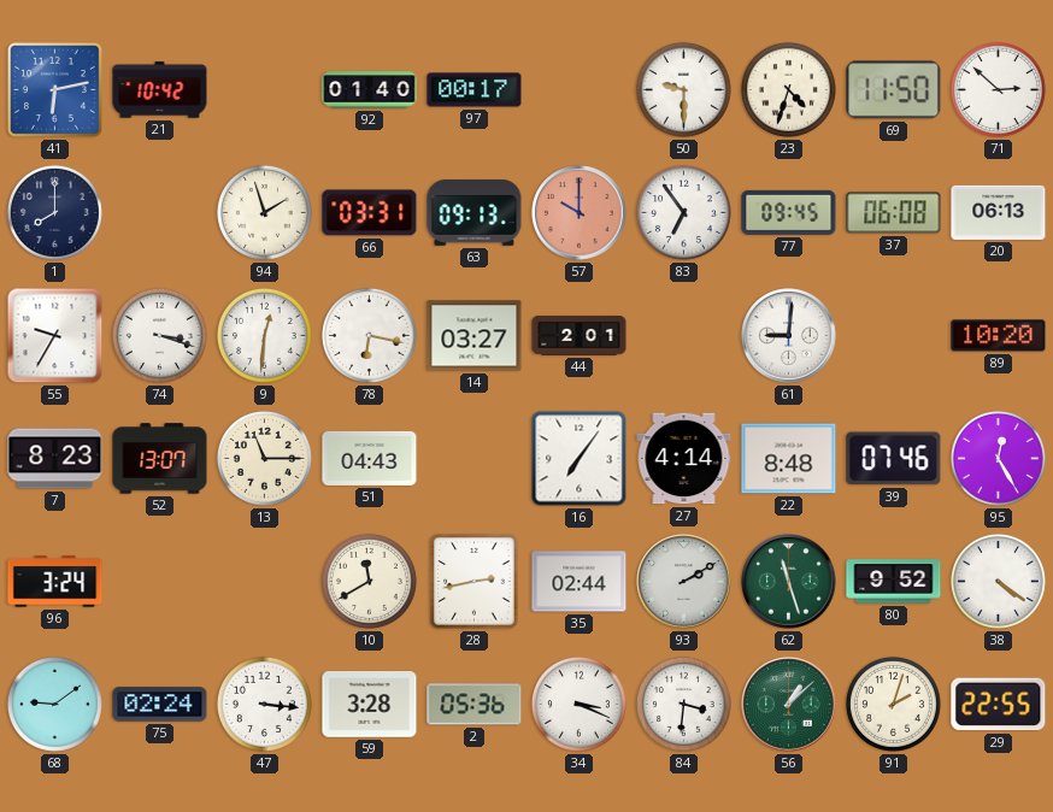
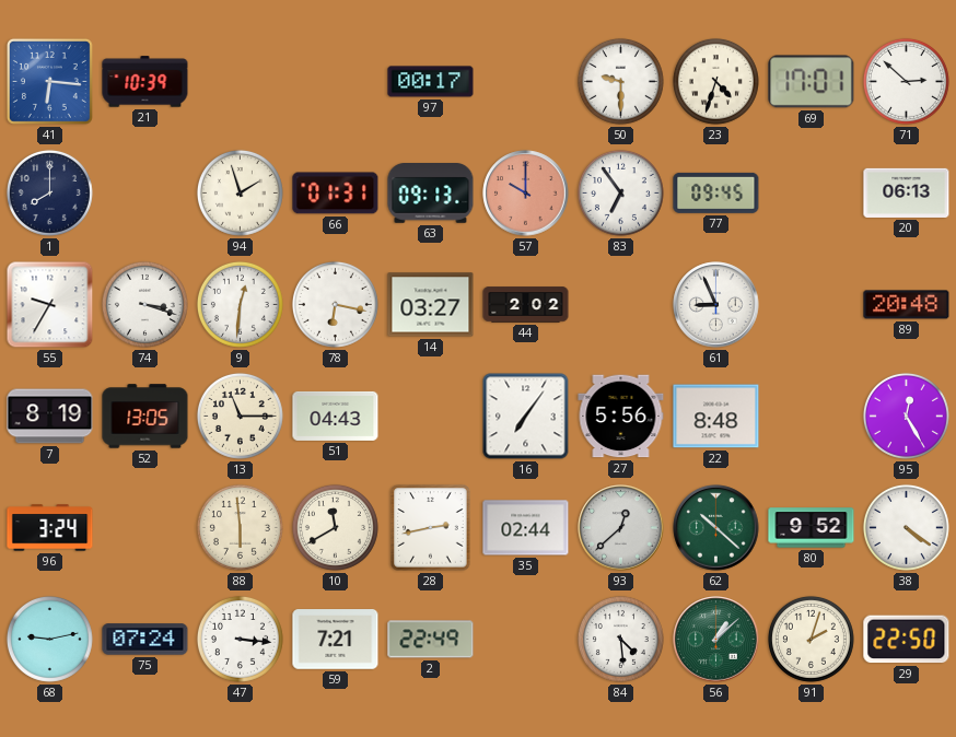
41: 6:13 -> 6:16 (49, 81)
21: 10:42 -> 10:39 (145, 82)
92: 01:40 -> none (370, 90)
69: 11:50 -> 17:01 (812, 82)
66: 03:31 -> 01:31 (336, 194)
37: 06:08 -> none (894, 213)
44: 2:01 -> 2:02 (526, 305)
61: 9:01 -> 8:56 (716, 305)
89: 10:20 -> 20:48 (907, 305)
7: 8:23 -> 8:19 (50, 417)
52: 13:07 -> 13:05 (145, 417)
27: 4:14 -> 5:56 (621, 417)
39: 07:46 -> none (894, 459)
88: none -> 5:59 (240, 527)
93: 2:10 -> 12:38 (621, 528)
62: 11:27 -> 10:22 (716, 528)
68: 9:09 -> 9:13 (49, 639)
75: 02:24 -> 07:24 (145, 640)
59: 3:28 -> 7:21 (336, 640)
2: 05:36 -> 22:49 (431, 640)
34: 3:19 -> none (578, 704)
84: 3:31 -> 4:29 (620, 639)
29: 22:55 -> 22:50 (907, 640)
